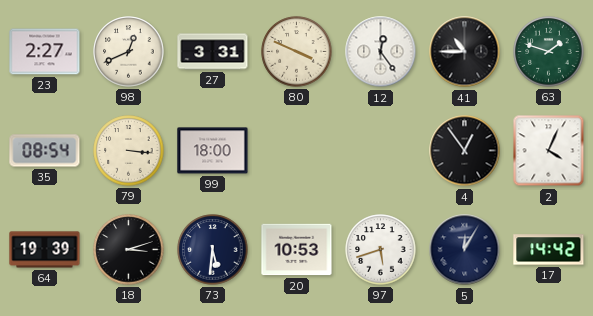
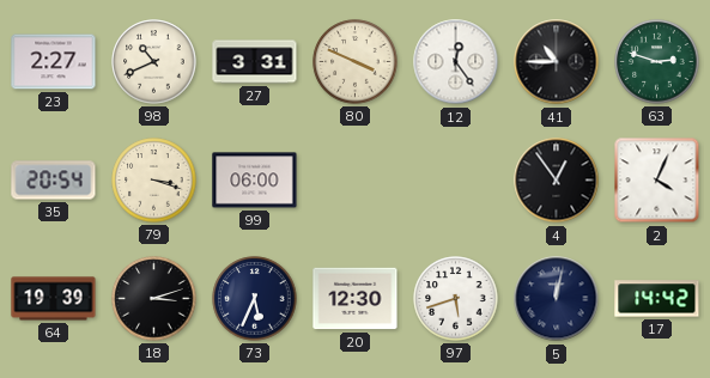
98: 12:41 -> 10:41 (154, 62)
63: 1:48 -> 2:48 (657, 62)
35: 08:54 -> 20:54 (54, 181)
79: 3:16 -> 3:18 (154, 181)
99: 18:00 -> 06:00 (255, 181)
73: 5:31 -> 5:34 (255, 299)
20: 10:53 -> 12:30 (356, 299)
5: 12:05 -> 12:02 (557, 299)
